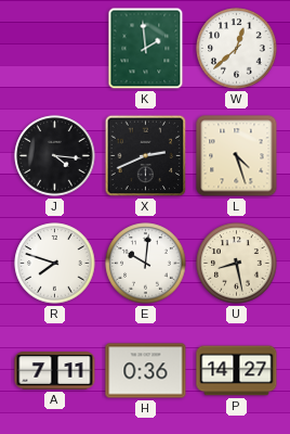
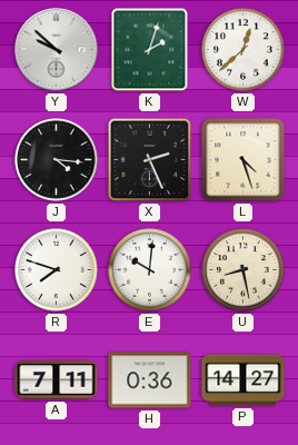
Y: none -> 9:52 (57, 50)
K: 1:59 -> 2:03 (150, 50)
X: 2:41 -> 2:26 (150, 160)
